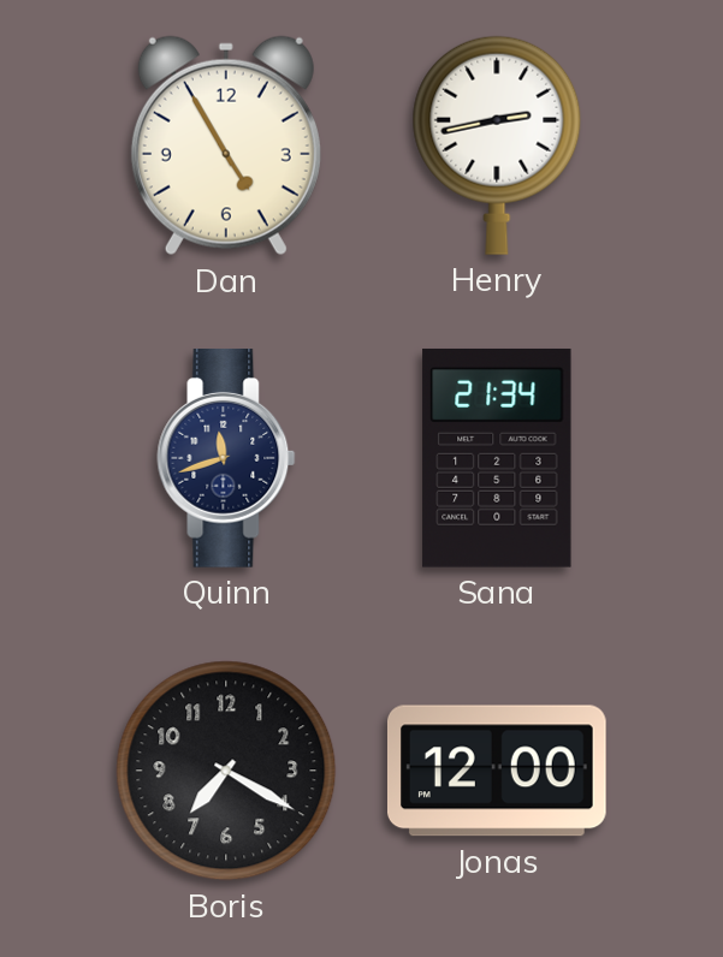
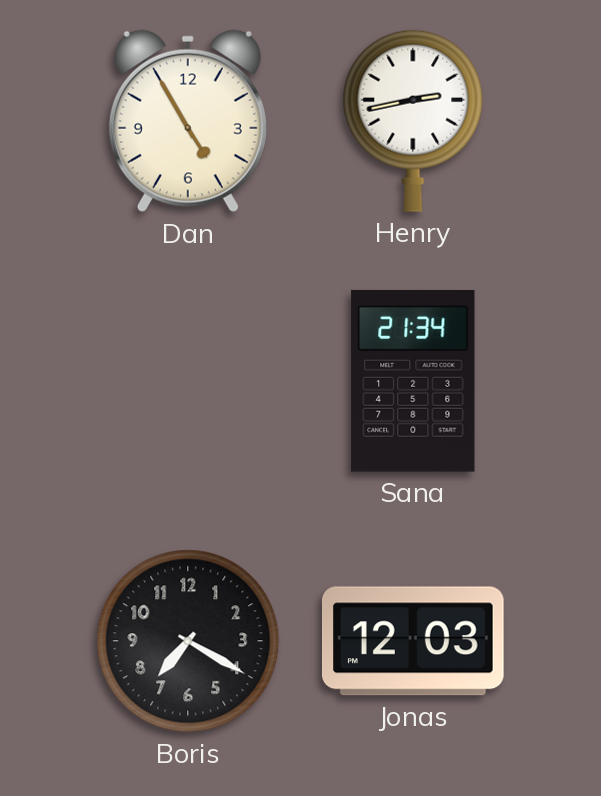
Quinn: 11:42 -> none (226, 459)
Jonas: 12:00 -> 12:03 (413, 641)
